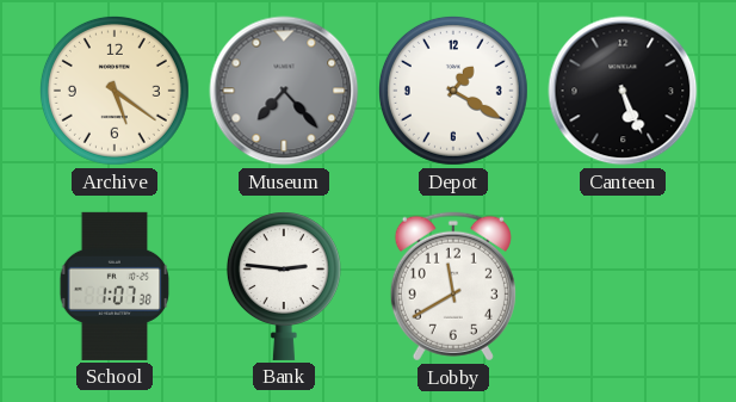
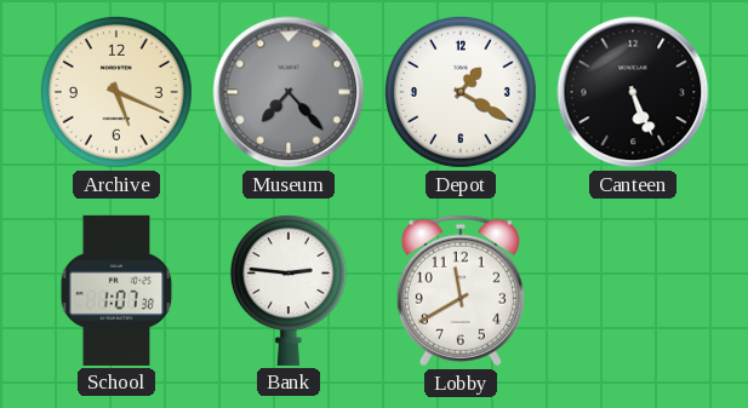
Archive: 5:21 -> 5:19 (116, 92)
